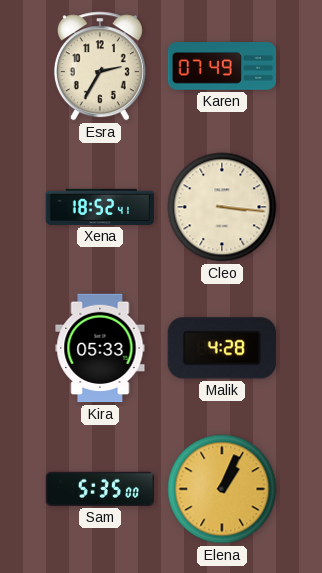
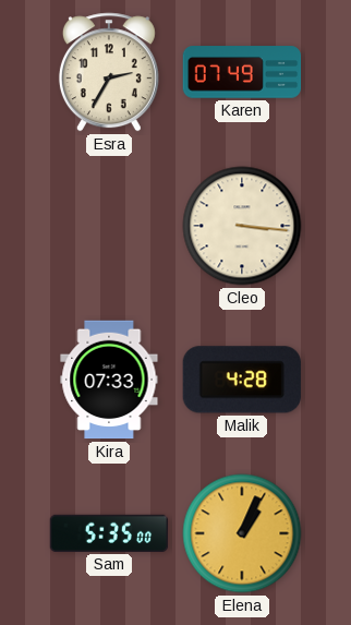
Xena: 18:52 -> none (100, 207)
Kira: 05:33 -> 07:33 (109, 380)
